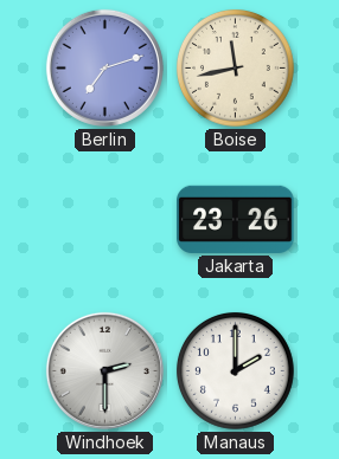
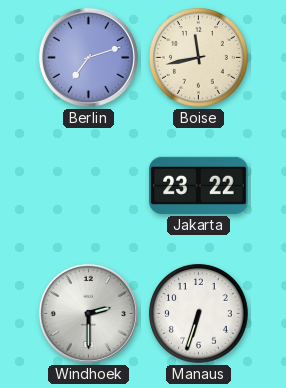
Jakarta: 23:26 -> 23:22 (199, 185)
Manaus: 2:00 -> 6:33 (198, 313)
